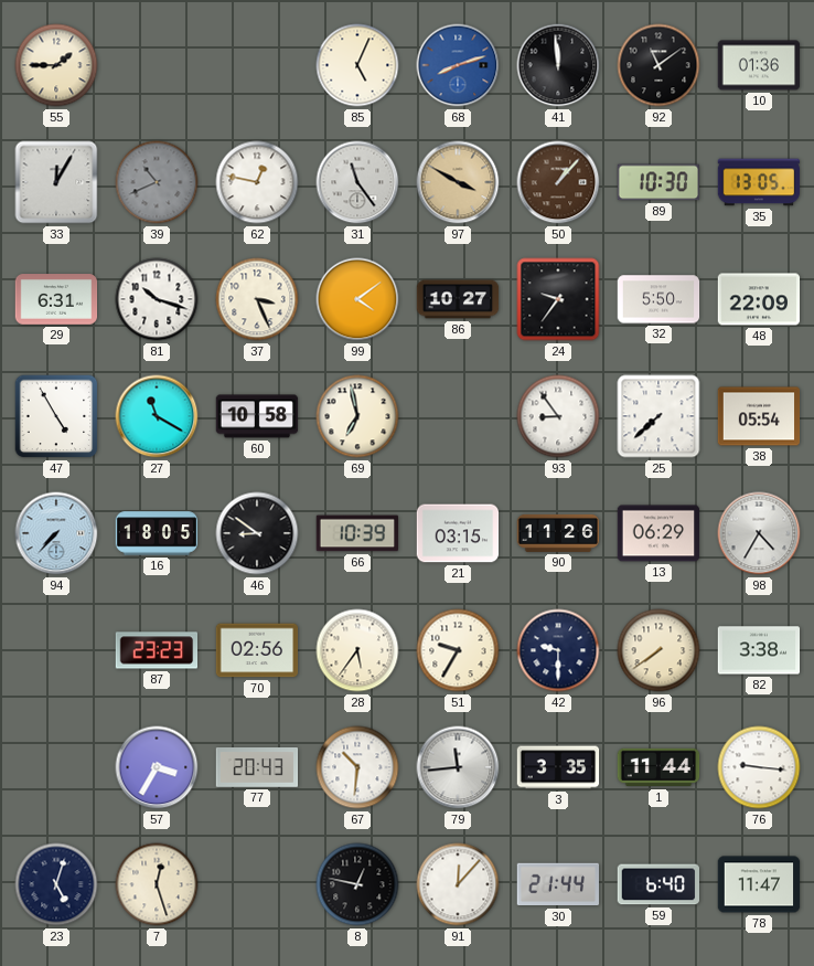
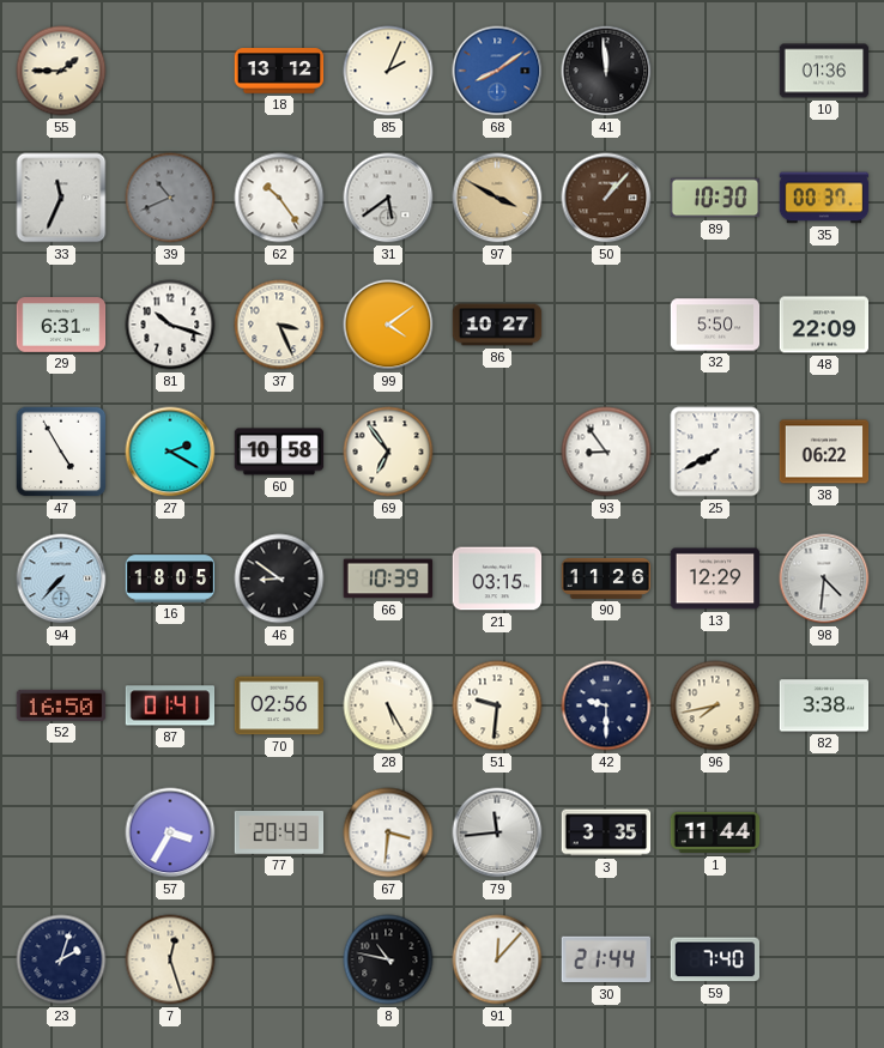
18: none -> 13:12 (279, 71)
85: 5:04 -> 2:04 (388, 71)
68: 8:12 -> 8:09 (497, 71)
92: 11:09 -> none (658, 65)
33: 12:05 -> 11:34 (61, 198)
62: 12:47 -> 10:24 (279, 198)
31: 11:24 -> 5:39 (388, 198)
35: 13:05 -> 00:37 (824, 198)
24: 9:36 -> none (558, 299)
27: 11:20 -> 2:20 (170, 452)
69: 6:58 -> 6:54 (388, 452)
25: 7:38 -> 7:40 (715, 452)
38: 05:54 -> 06:22 (824, 452)
13: 06:29 -> 12:29 (715, 578)
98: 4:35 -> 4:31 (824, 578)
52: none -> 16:50 (61, 705)
87: 23:23 -> 01:41 (170, 705)
28: 5:36 -> 5:25 (388, 705)
51: 9:35 -> 9:31 (497, 705)
96: 7:39 -> 7:43 (715, 705)
67: 10:31 -> 3:31 (388, 832)
76: 9:16 -> none (759, 767)
23: 5:03 -> 2:03 (61, 959)
8: 12:47 -> 10:47 (388, 959)
59: 6:40 -> 7:40 (715, 959)
78: 11:47 -> none (759, 884)
